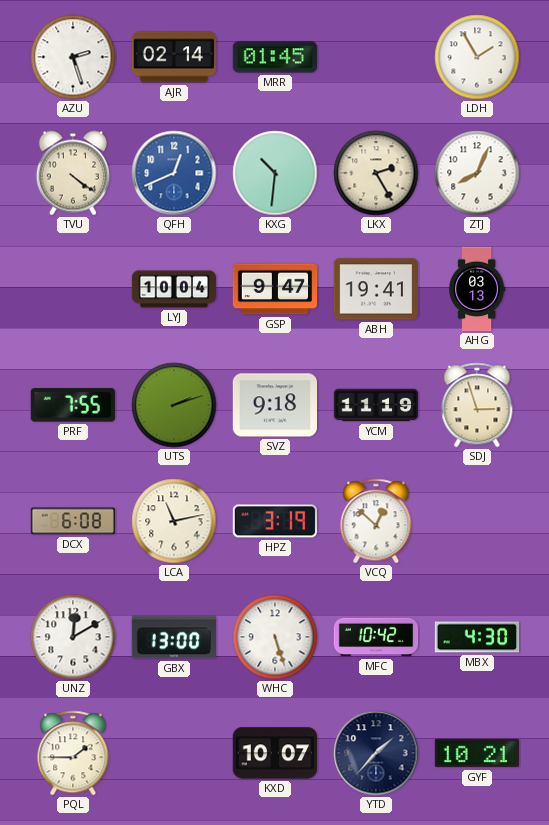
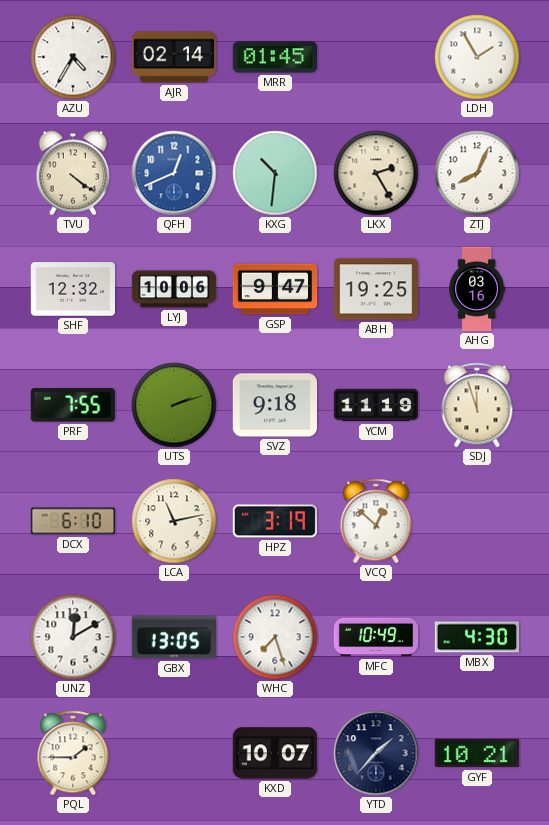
AZU: 2:27 -> 4:35 (73, 57)
SHF: none -> 12:32 (73, 289)
LYJ: 10:04 -> 10:06 (174, 289)
ABH: 19:41 -> 19:25 (375, 289)
AHG: 03:13 -> 03:16 (477, 289)
SDJ: 2:57 -> 11:57 (477, 405)
DCX: 6:08 -> 6:10 (73, 521)
GBX: 13:00 -> 13:05 (173, 637)
WHC: 5:27 -> 7:27 (275, 637)
MFC: 10:42 -> 10:49 (376, 637)
